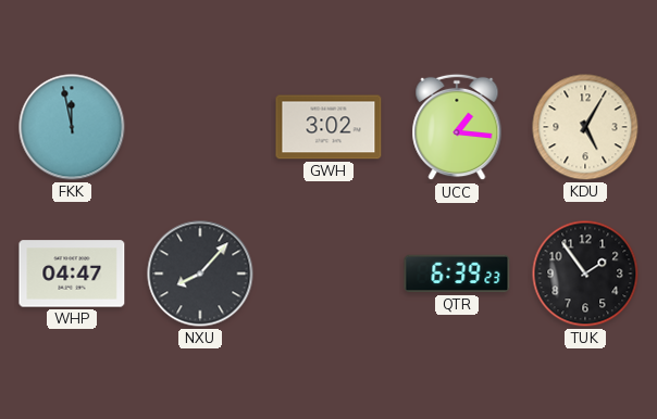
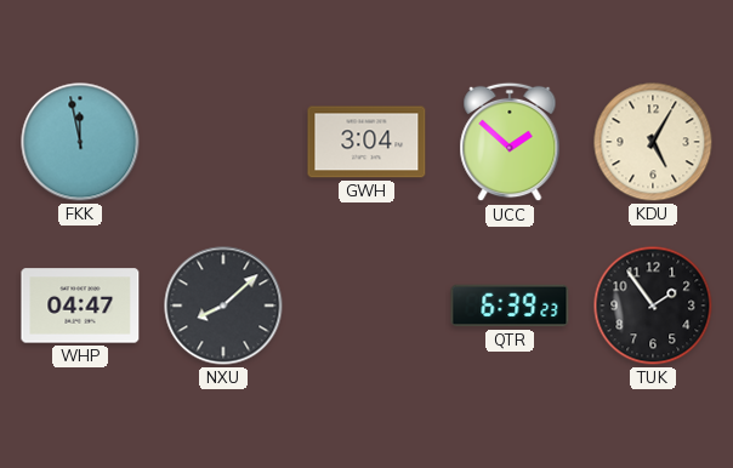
GWH: 3:02 -> 3:04 (366, 142)
UCC: 1:16 -> 1:52 (510, 142)
NXU: 8:07 -> 8:08 (223, 306)
